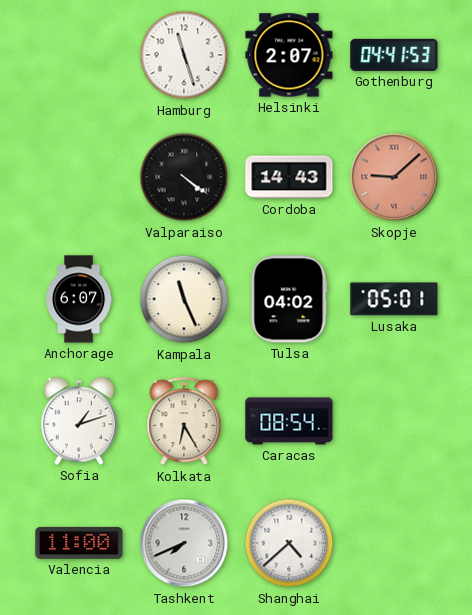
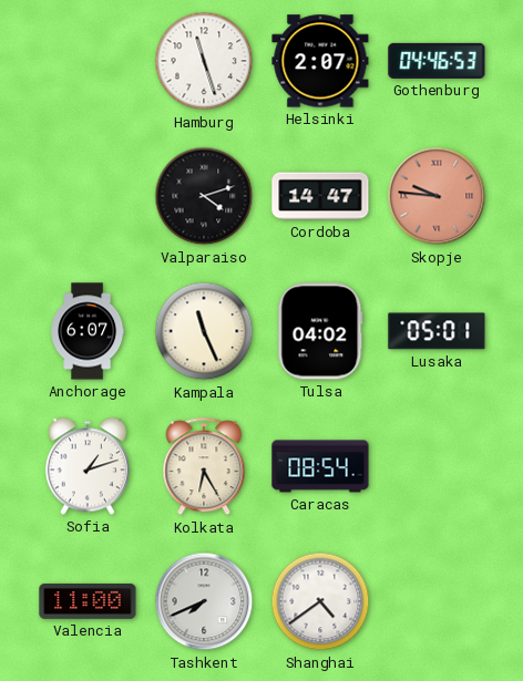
Gothenburg: 04:41 -> 04:46 (437, 61)
Valparaiso: 4:21 -> 4:12 (204, 196)
Cordoba: 14:43 -> 14:47 (320, 196)
Skopje: 9:08 -> 9:46 (437, 196)
Shanghai: 4:38 -> 4:39 (320, 601)
